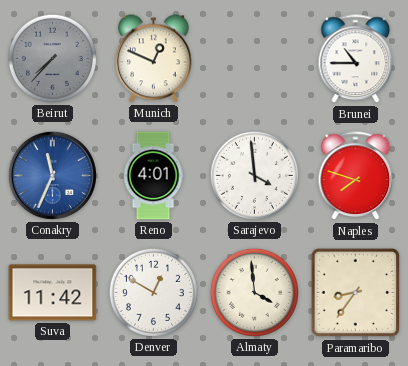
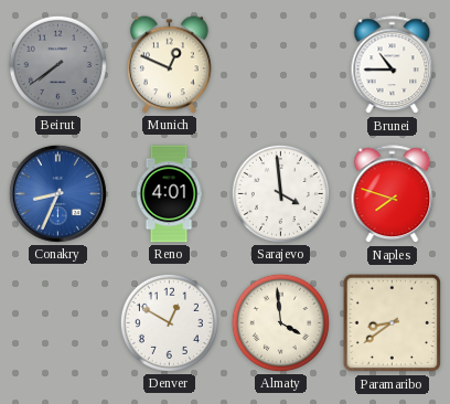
Beirut: 7:37 -> 7:39 (57, 64)
Conakry: 11:34 -> 8:34 (57, 193)
Suva: 11:42 -> none (53, 293)
Paramaribo: 8:36 -> 8:39 (393, 323)
